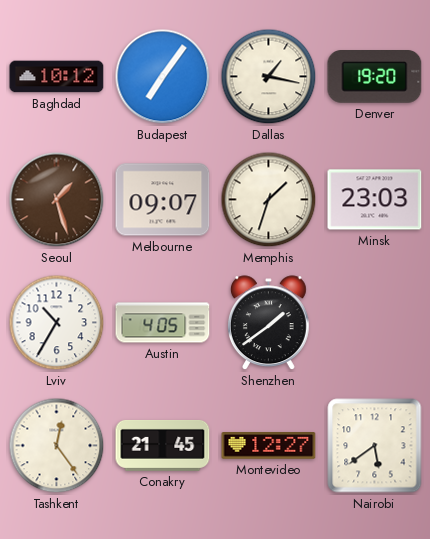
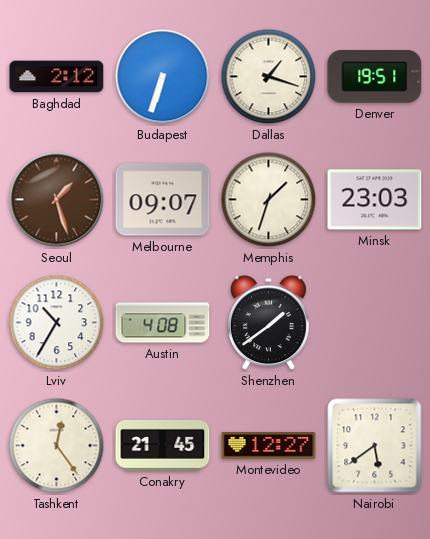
Baghdad: 10:12 -> 2:12 (57, 77)
Budapest: 7:06 -> 6:33 (163, 77)
Dallas: 1:17 -> 1:18 (269, 77)
Denver: 19:20 -> 19:51 (375, 77)
Austin: 4:05 -> 4:08 (163, 323)
